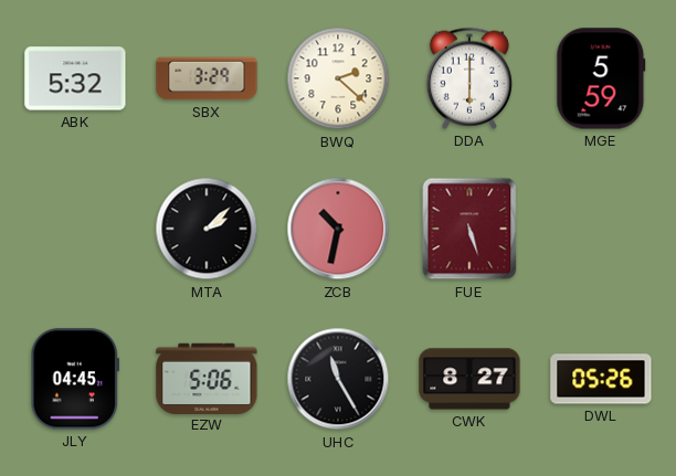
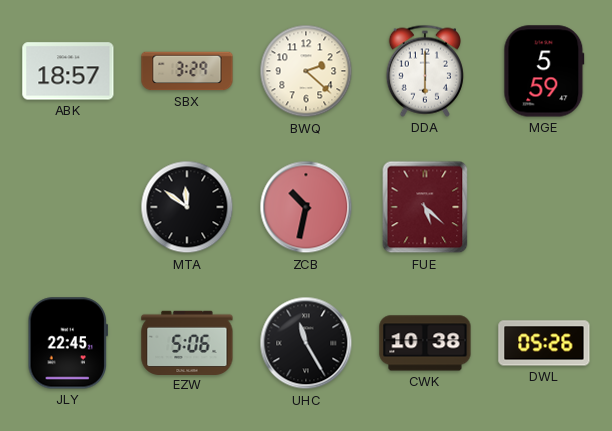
ABK: 5:32 -> 18:57 (68, 71)
MTA: 2:08 -> 11:51 (187, 207)
FUE: 5:27 -> 5:22 (425, 207)
JLY: 04:45 -> 22:45 (67, 343)
CWK: 8:27 -> 10:38 (425, 343)
